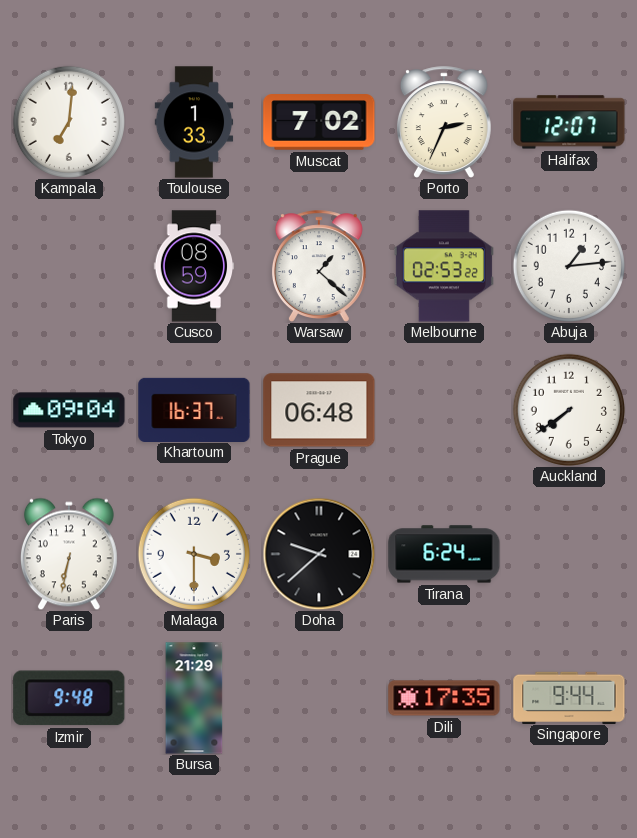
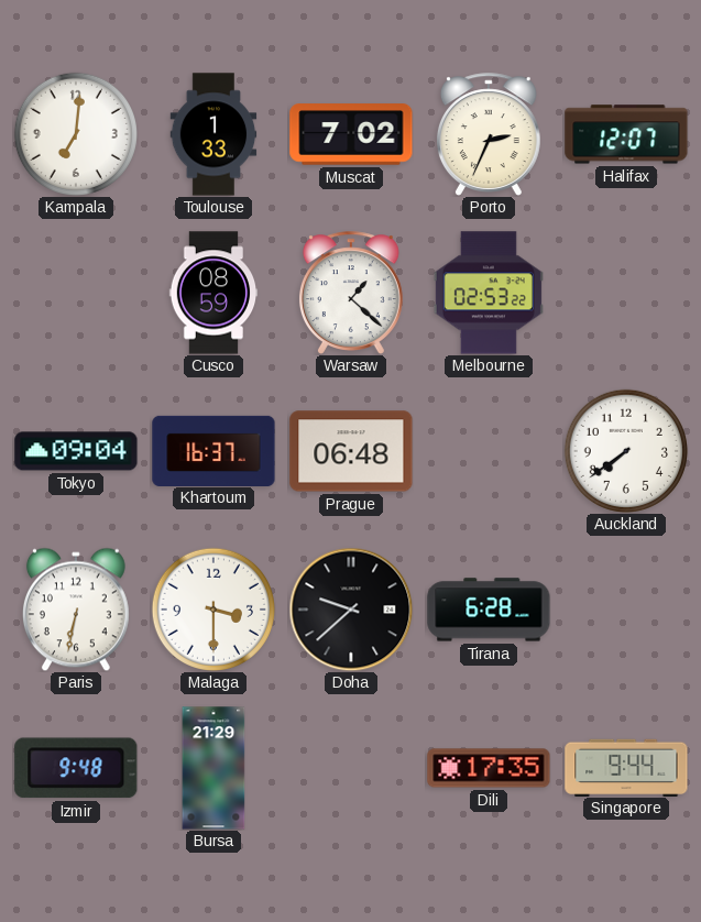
Abuja: 1:14 -> none (569, 266)
Tirana: 6:24 -> 6:28 (489, 610)
